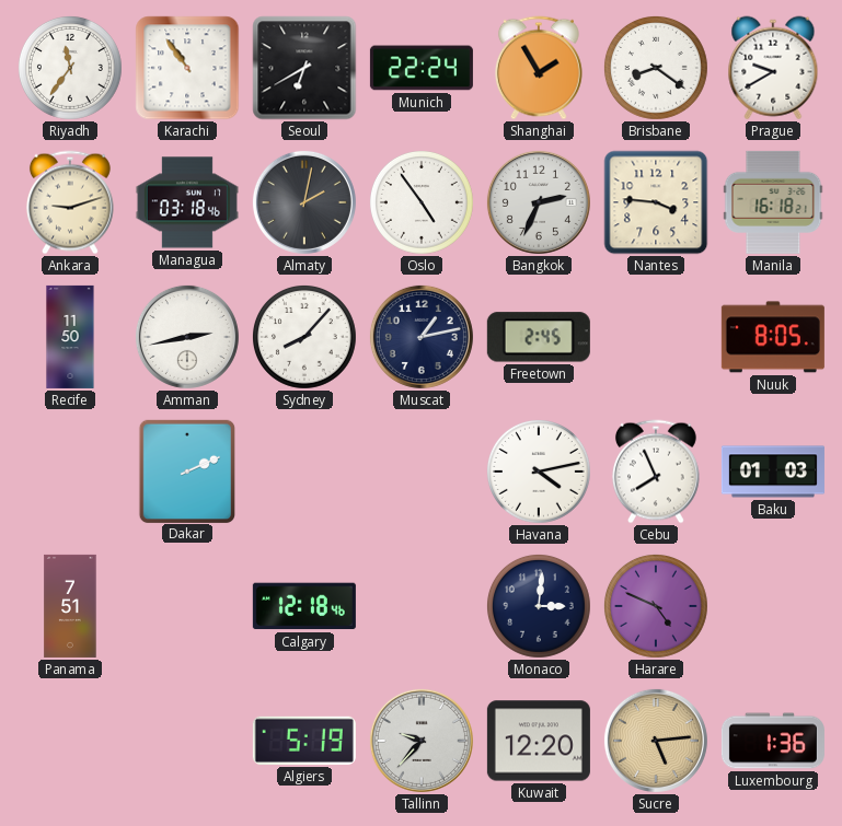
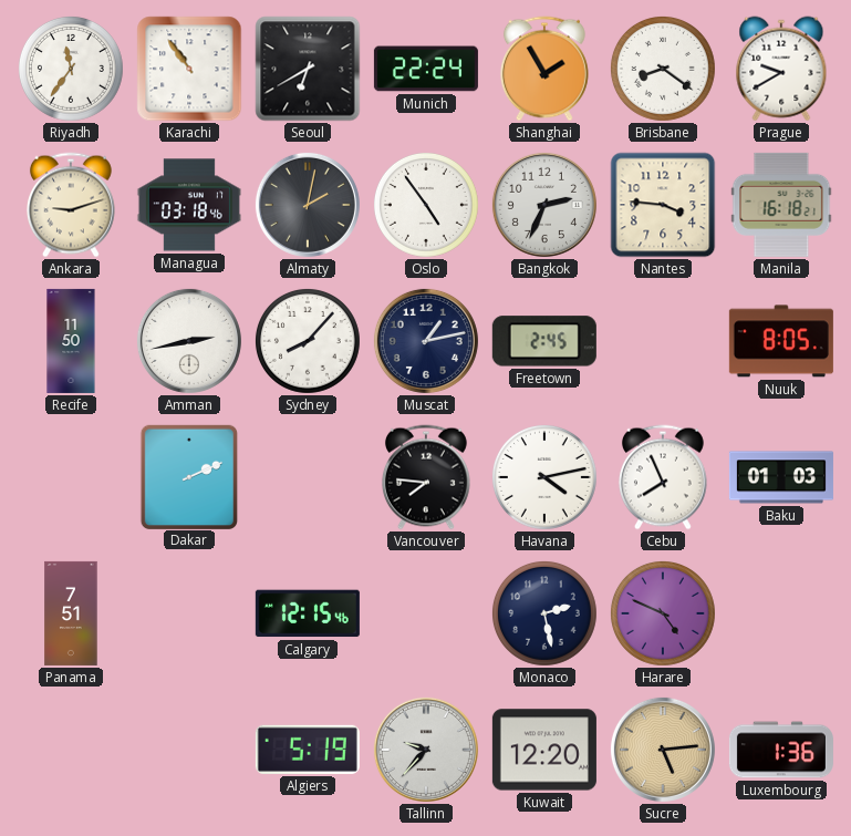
Vancouver: none -> 7:46 (426, 477)
Calgary: 12:18 -> 12:15 (308, 613)
Monaco: 3:01 -> 2:28 (544, 613)
